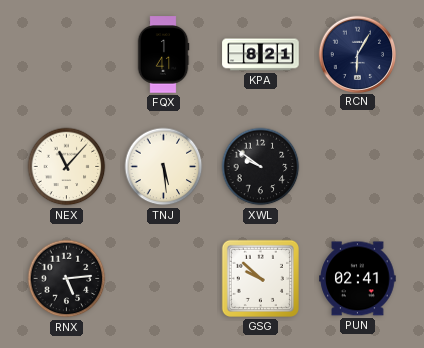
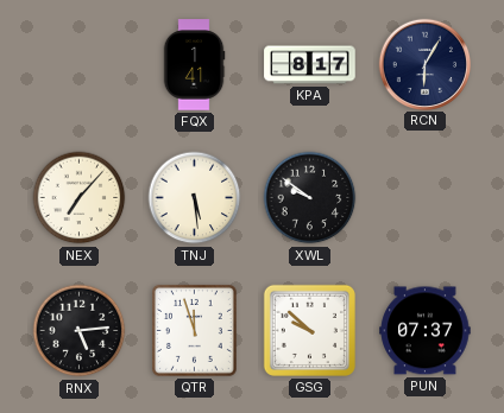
KPA: 8:21 -> 8:17 (310, 65)
NEX: 11:07 -> 7:07 (80, 198)
QTR: none -> 11:57 (194, 330)
PUN: 02:41 -> 07:37 (426, 331)
